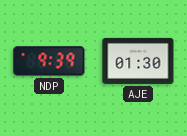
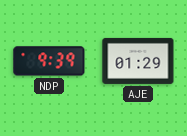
AJE: 01:30 -> 01:29 (138, 61)
